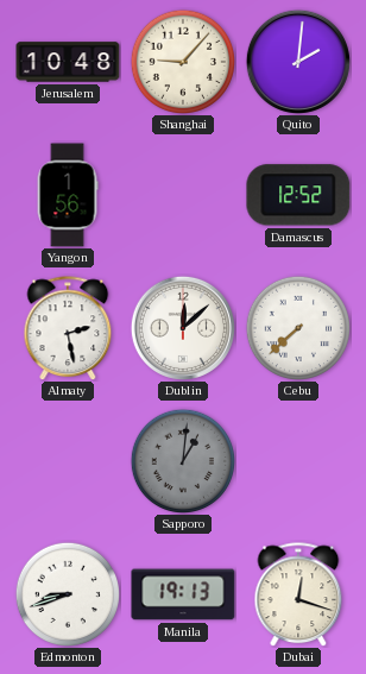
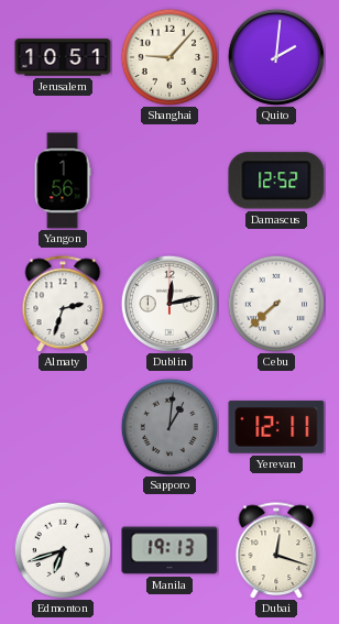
Jerusalem: 10:48 -> 10:51 (63, 57)
Almaty: 2:28 -> 2:33 (63, 304)
Dublin: 12:08 -> 12:13 (169, 304)
Yerevan: none -> 12:11 (276, 427)
Edmonton: 8:42 -> 6:42 (62, 549)
